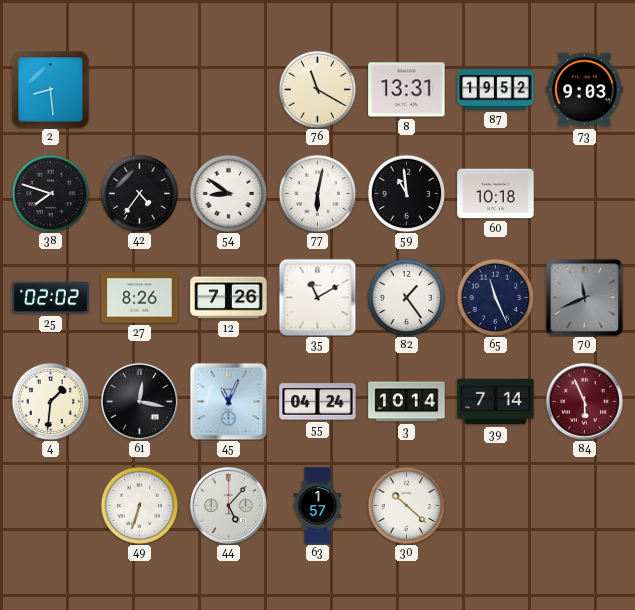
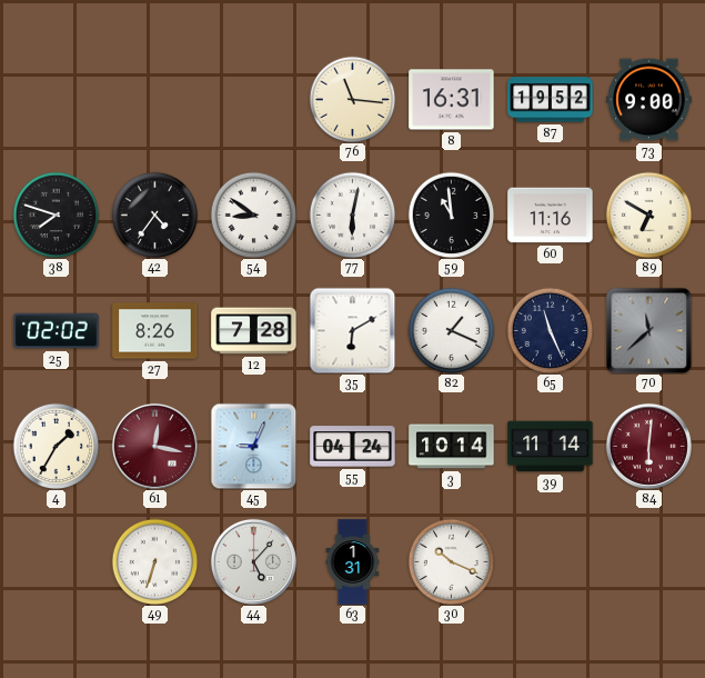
2: 8:29 -> none (50, 89)
76: 11:20 -> 11:16 (352, 99)
8: 13:31 -> 16:31 (452, 100)
73: 9:03 -> 9:00 (649, 100)
60: 10:18 -> 11:16 (551, 216)
89: none -> 6:50 (648, 215)
12: 7:26 -> 7:28 (254, 331)
35: 11:10 -> 6:10 (352, 330)
82: 1:24 -> 1:19 (451, 330)
70: 11:41 -> 11:38 (648, 330)
4: 1:31 -> 1:35 (56, 446)
61 dial: black -> burgundy (154, 446)
45: 11:04 -> 9:04 (253, 446)
39: 7:14 -> 11:14 (551, 447)
84: 5:56 -> 6:01 (648, 446)
63: 1:57 -> 1:31 (353, 562)
30: 10:22 -> 10:19 (451, 561)
